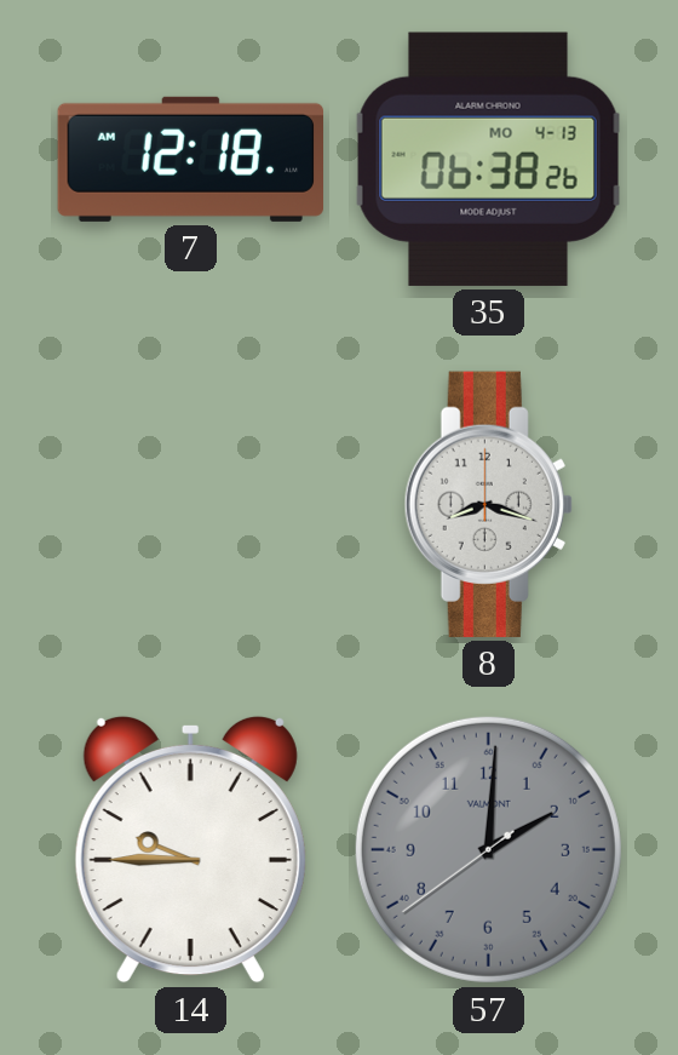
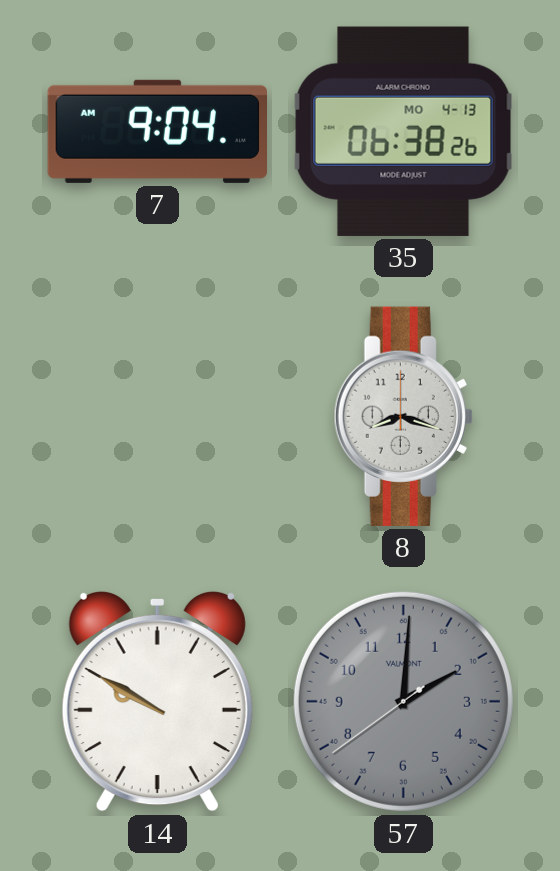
7: 12:18 -> 9:04 (157, 131)
14: 9:45 -> 9:50 (157, 701)
